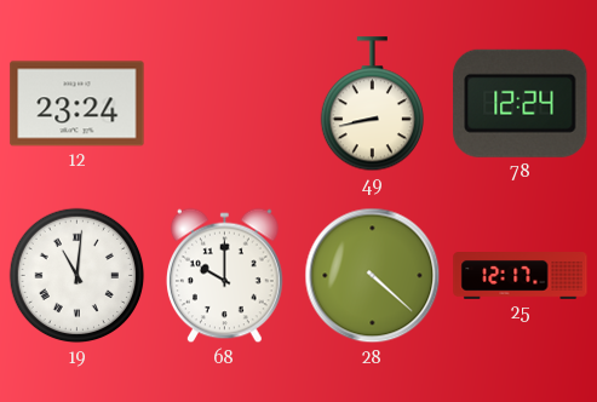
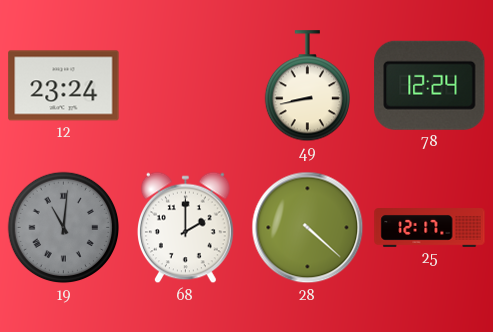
19 dial: white -> grey (64, 228)
68: 10:00 -> 2:00 (186, 228)
